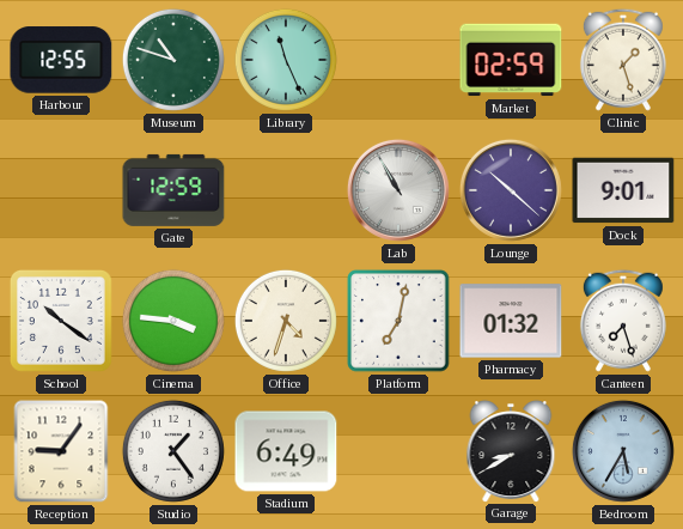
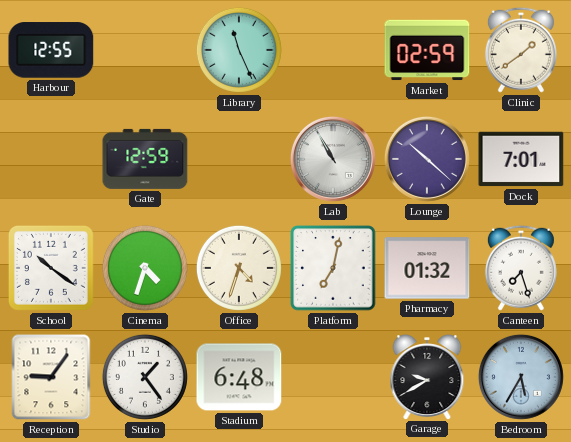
Museum: 10:48 -> none (173, 60)
Clinic: 1:27 -> 1:39 (521, 50)
Dock: 9:01 -> 7:01 (521, 159)
Cinema: 3:46 -> 4:33 (145, 268)
Stadium: 6:49 -> 6:48 (239, 377)
Garage: 8:40 -> 9:40 (427, 377)
